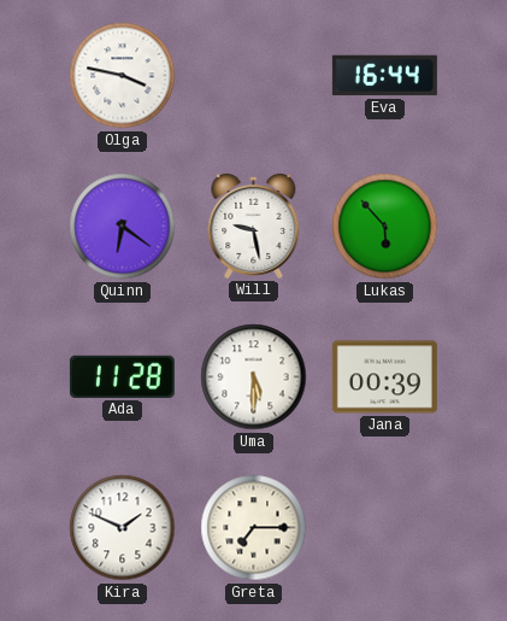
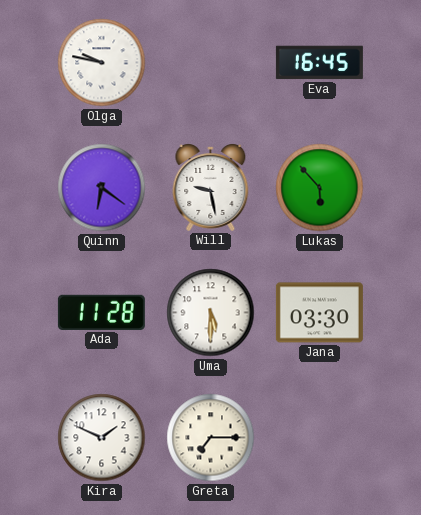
Olga: 3:47 -> 9:47 (102, 63)
Eva: 16:44 -> 16:45 (319, 63)
Jana: 00:39 -> 03:30 (319, 313)
